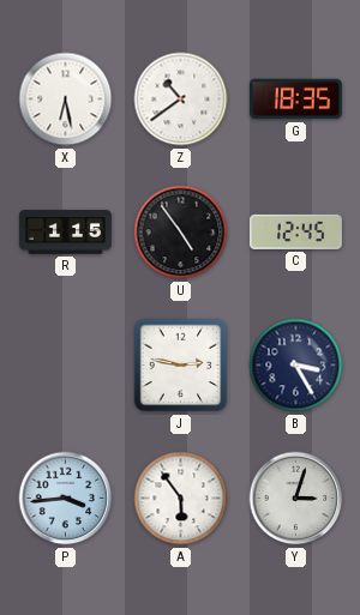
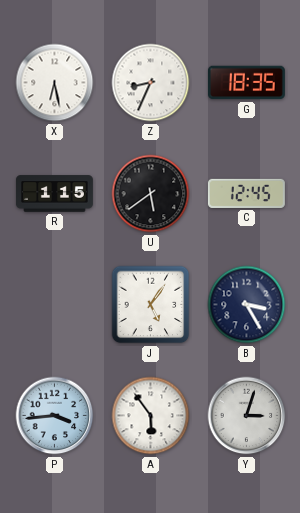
Z: 10:39 -> 8:34 (151, 83)
U: 4:54 -> 5:39 (151, 194)
J: 2:47 -> 5:06 (151, 305)
